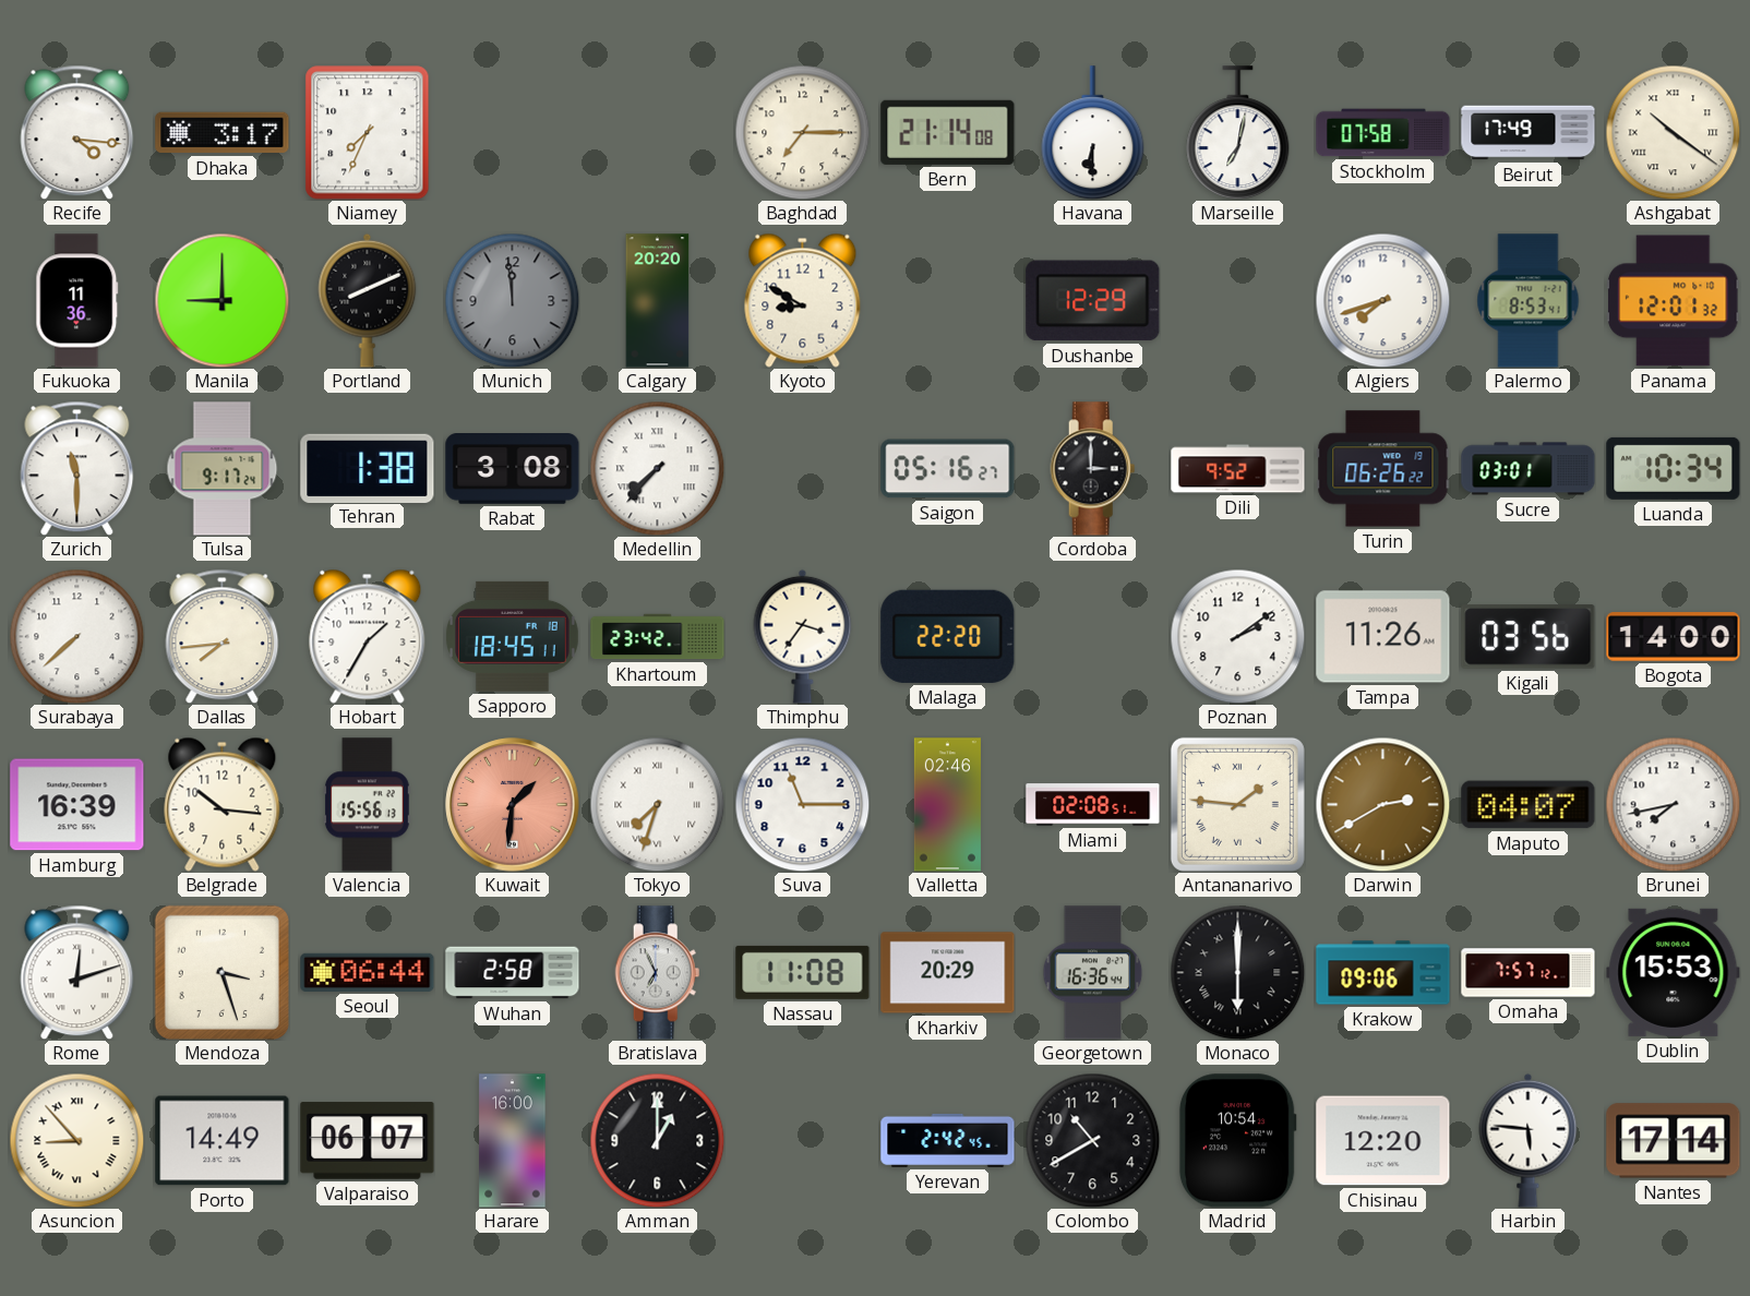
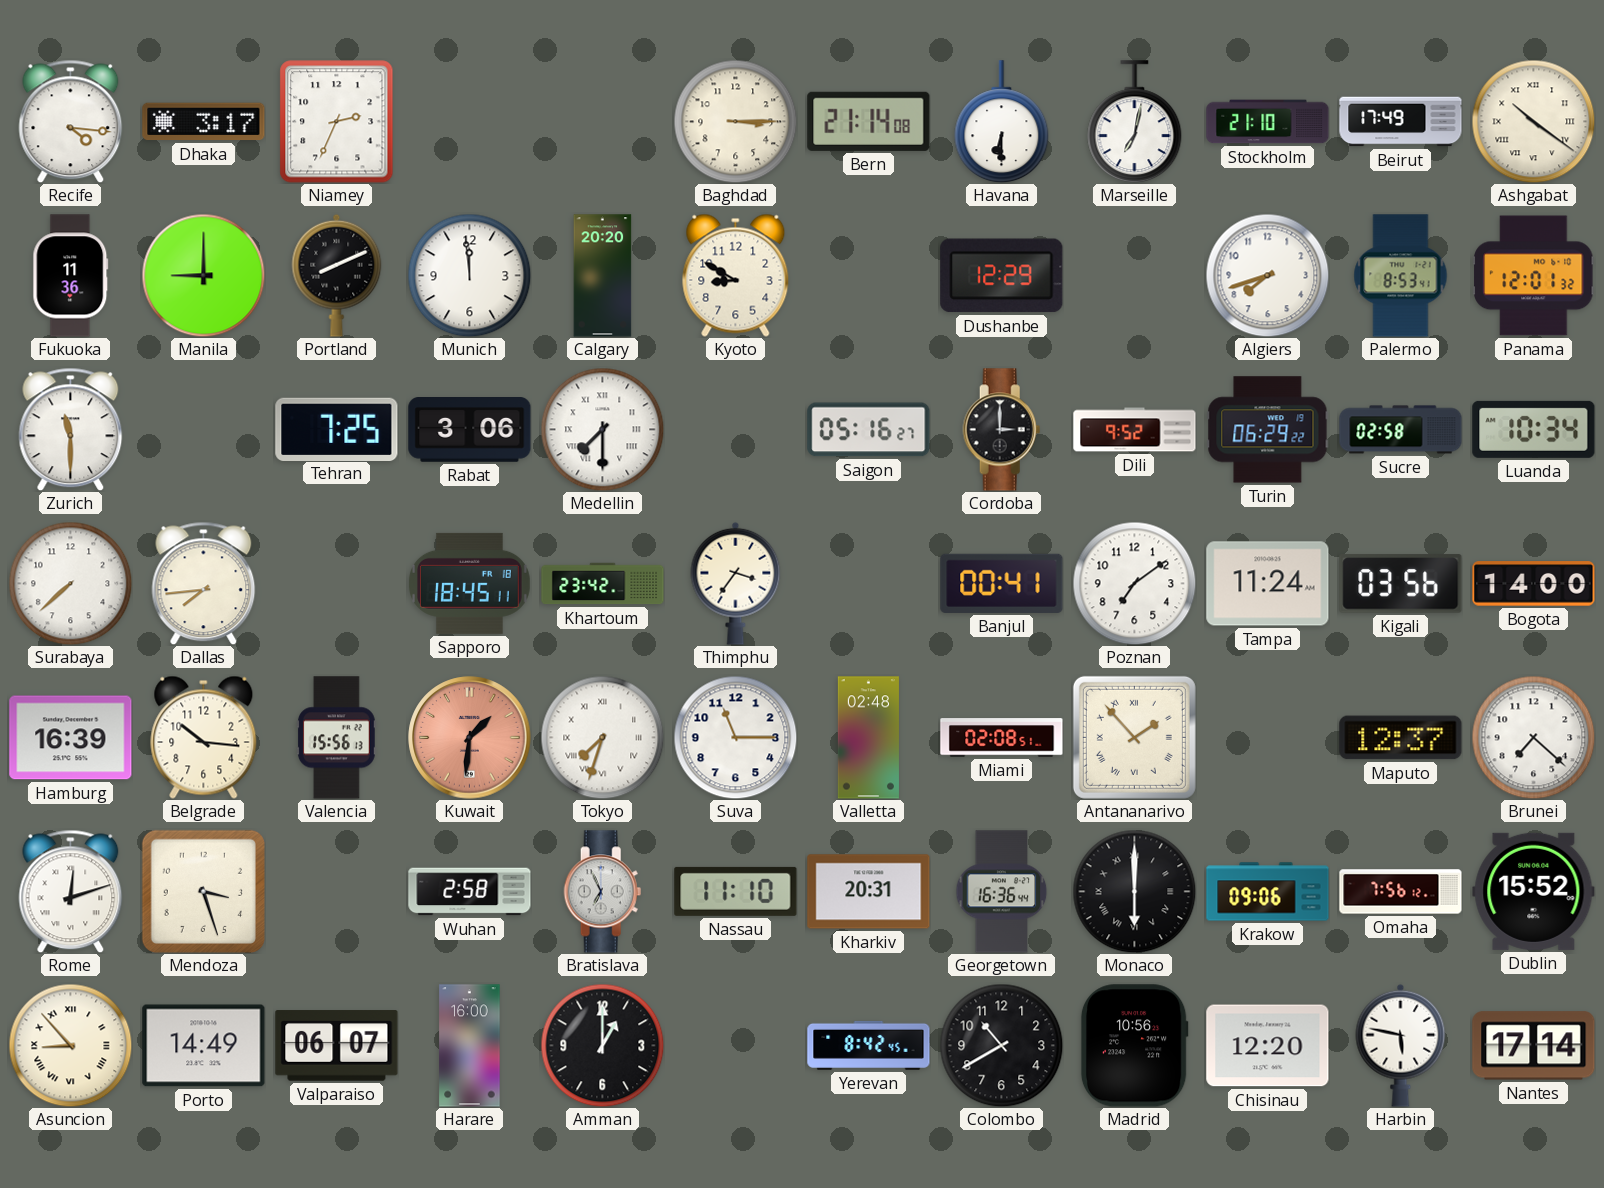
Niamey: 7:34 -> 2:34 (337, 122)
Baghdad: 7:15 -> 3:15 (735, 121)
Stockholm: 07:58 -> 21:10 (1268, 122)
Munich dial: grey -> white (469, 275)
Tulsa: 9:17 -> none (223, 469)
Tehran: 1:38 -> 7:25 (337, 429)
Rabat: 3:08 -> 3:06 (470, 430)
Medellin: 7:37 -> 7:30 (602, 429)
Turin: 06:26 -> 06:29 (1268, 430)
Sucre: 03:01 -> 02:58 (1401, 430)
Hobart: 1:35 -> none (368, 636)
Malaga: 22:20 -> none (948, 636)
Banjul: none -> 00:41 (1002, 583)
Poznan: 2:09 -> 7:09 (1134, 583)
Tampa: 11:26 -> 11:24 (1268, 584)
Valletta: 02:46 -> 02:48 (868, 738)
Antananarivo: 1:46 -> 1:53 (1134, 737)
Darwin: 2:40 -> none (1382, 804)
Maputo: 04:07 -> 12:37 (1401, 738)
Brunei: 7:43 -> 7:22 (1533, 737)
Seoul: 06:44 -> none (368, 972)
Nassau: 11:08 -> 11:10 (736, 891)
Kharkiv: 20:29 -> 20:31 (869, 892)
Omaha: 7:57 -> 7:56 (1401, 892)
Dublin: 15:53 -> 15:52 (1534, 891)
Yerevan: 2:42 -> 8:42 (869, 1045)
Madrid: 10:54 -> 10:56 (1134, 1046)
Harbin: 5:46 -> 5:47 (1401, 1045)
